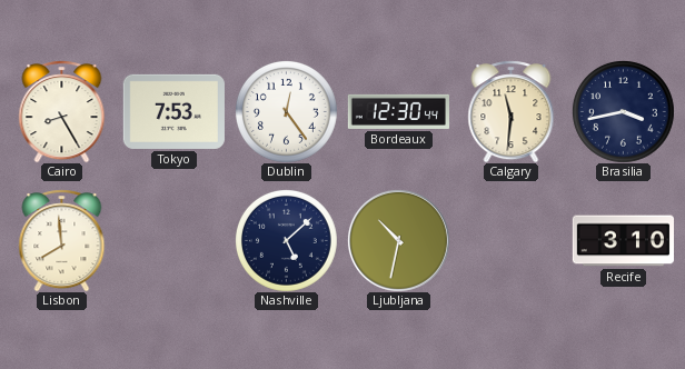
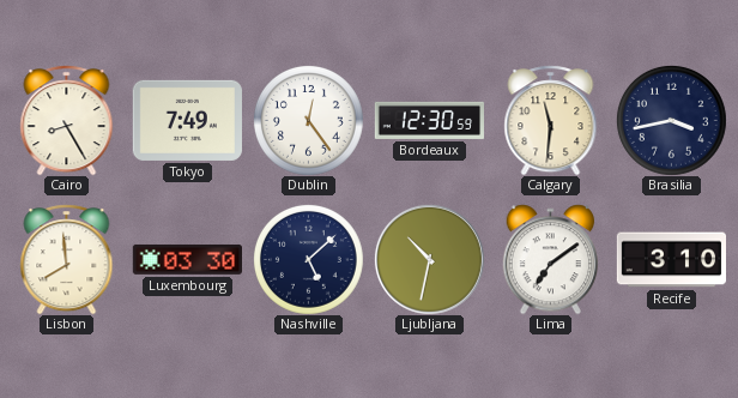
Tokyo: 7:53 -> 7:49 (187, 120)
Bordeaux: 12:30:44 -> 12:30:59 (429, 120)
Luxembourg: none -> 03:30 (187, 259)
Lima: none -> 7:09 (551, 259)
